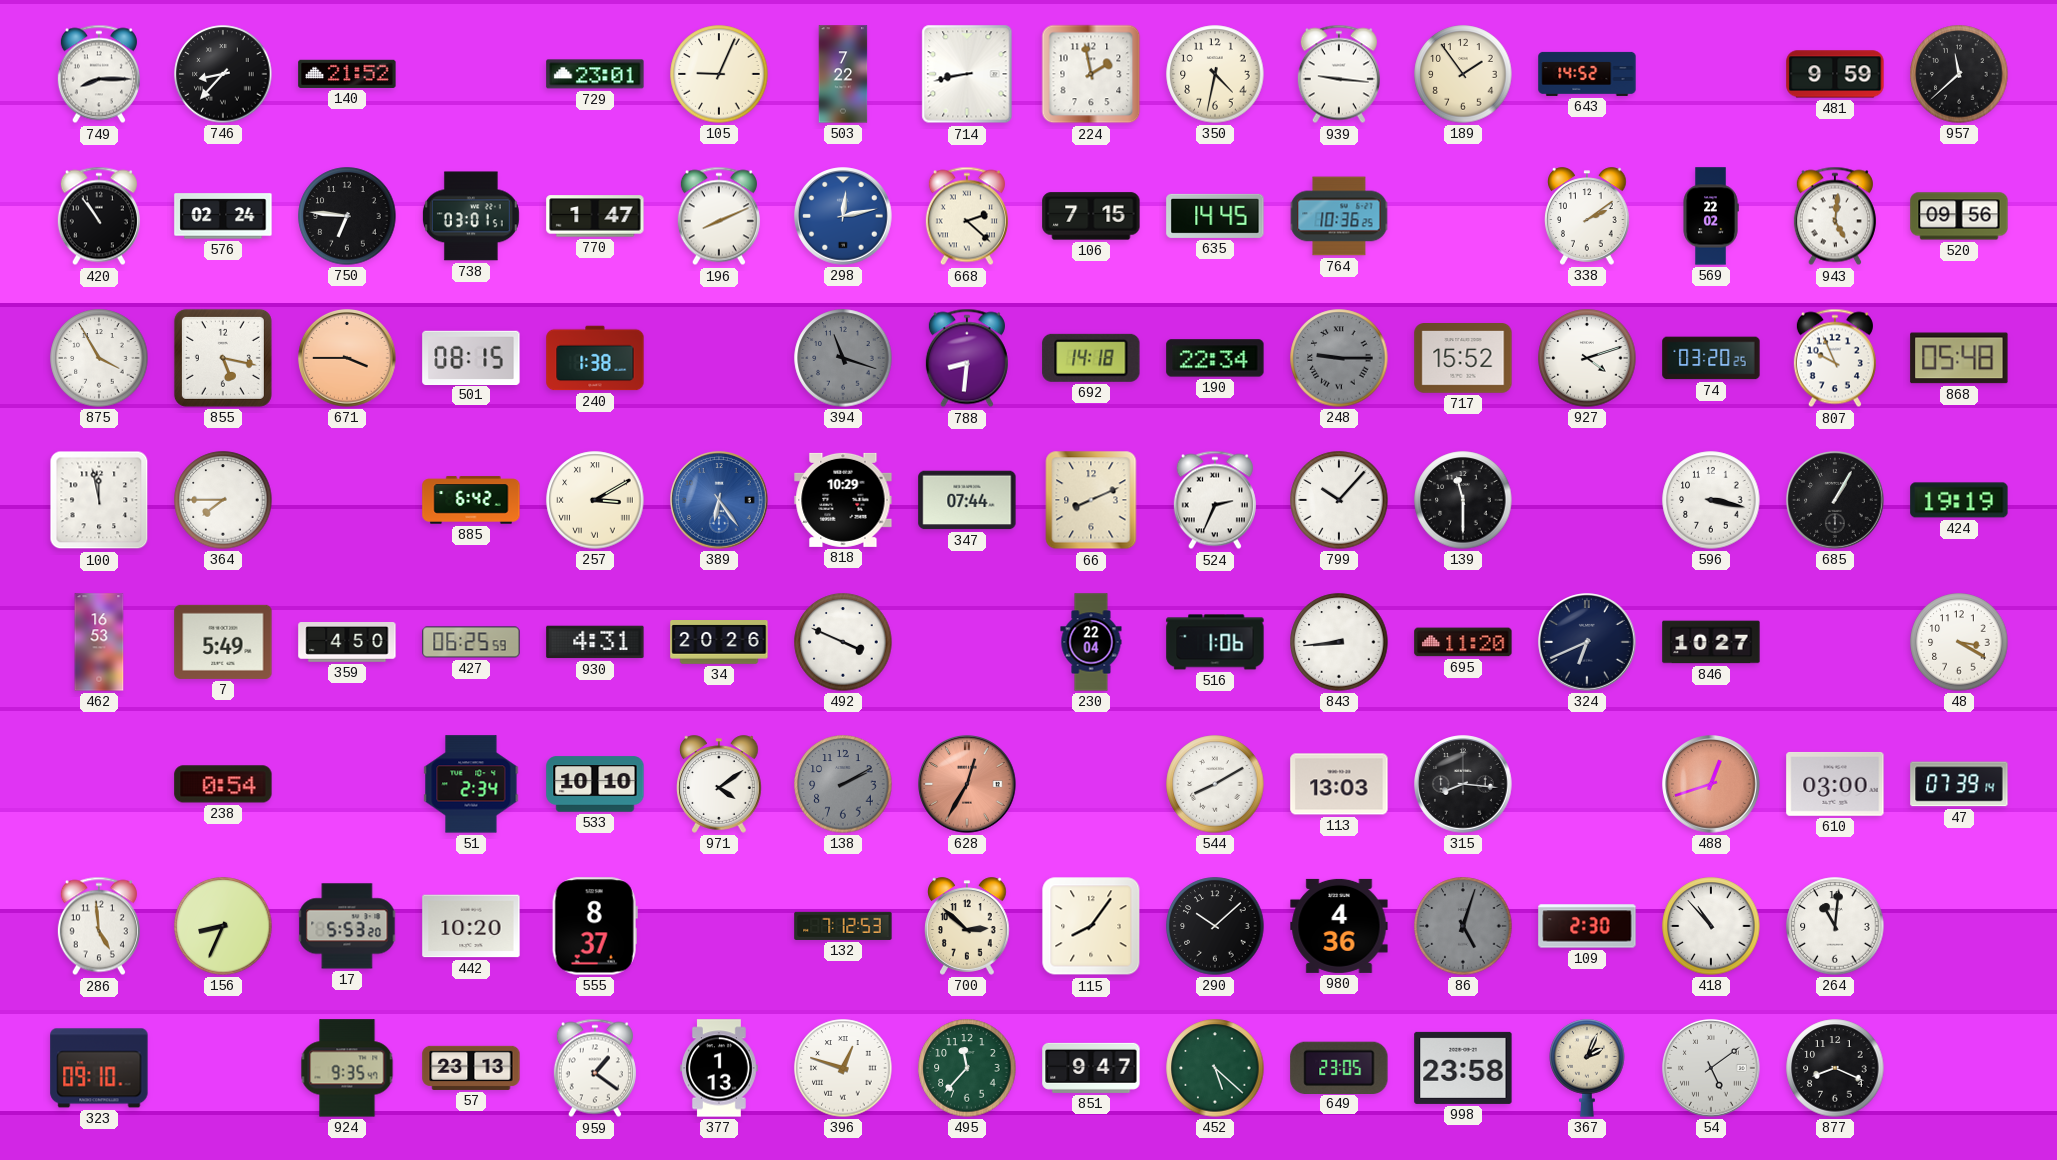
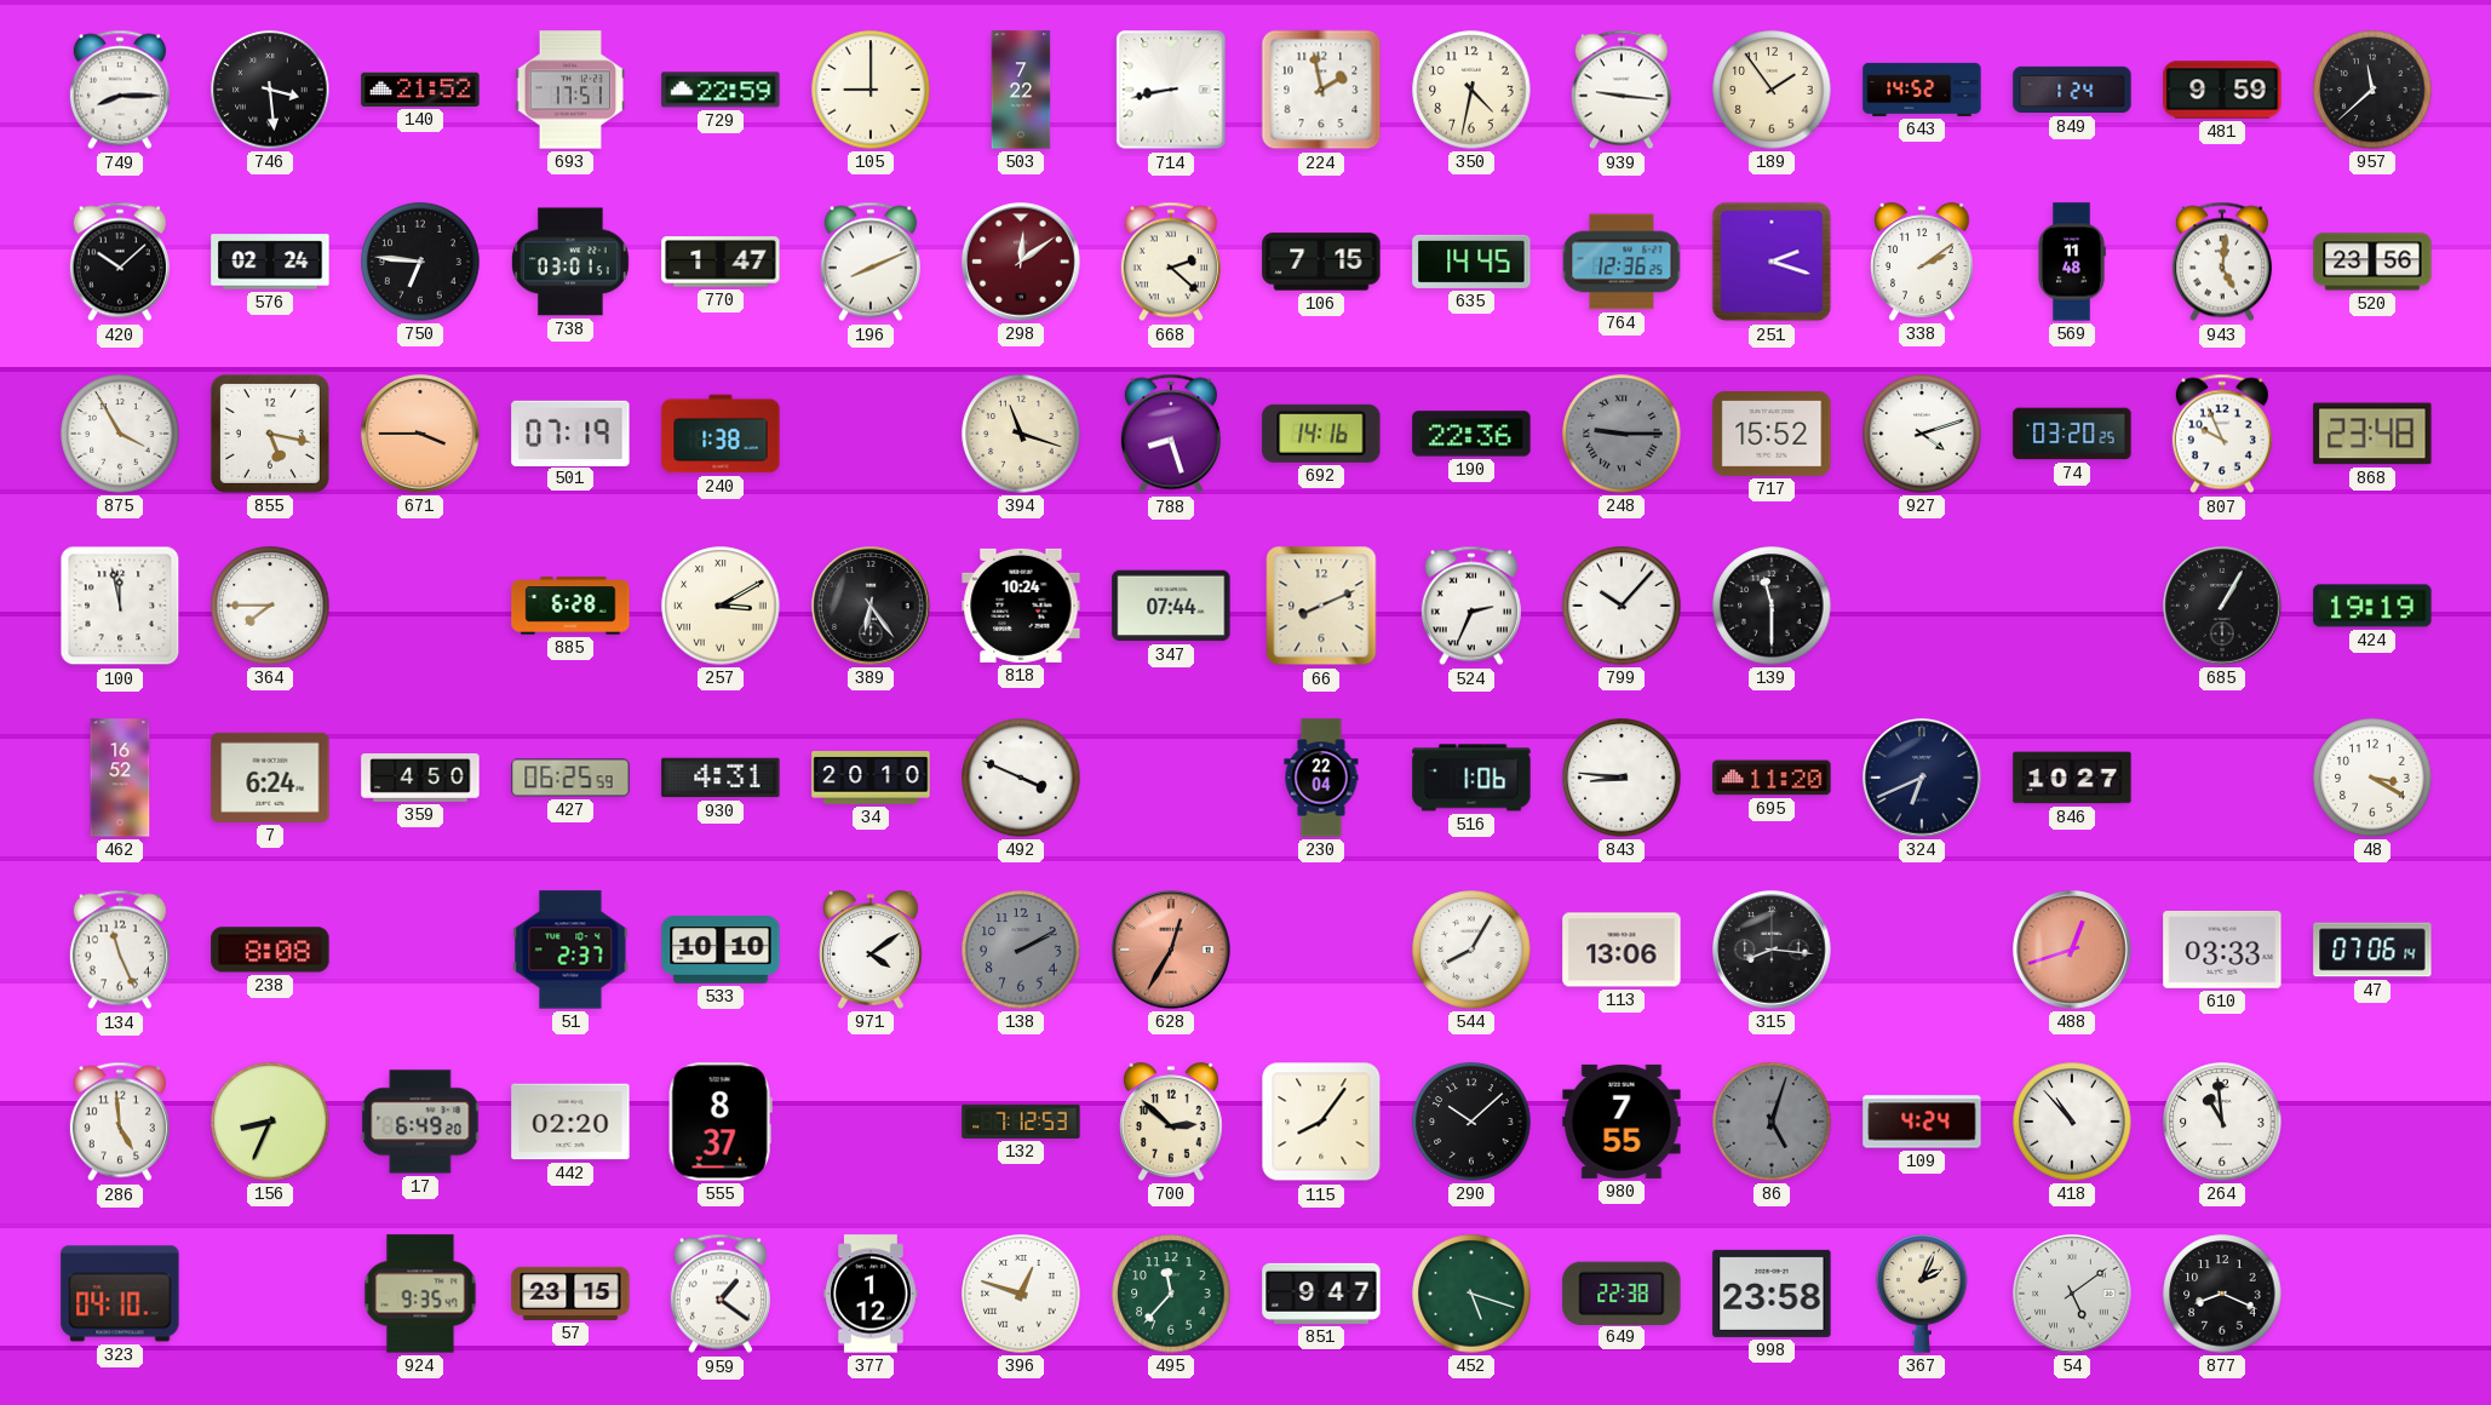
746: 8:37 -> 3:29 (270, 90)
693: none -> 17:51 (570, 90)
729: 23:01 -> 22:59 (721, 90)
105: 9:04 -> 9:00 (871, 90)
849: none -> 1:24 (2072, 90)
420: 10:54 -> 10:08 (120, 262)
298: 12:13 -> 12:09 (1021, 262)
298 dial: blue -> burgundy (1021, 262)
764: 10:36 -> 12:36 (1622, 262)
251: none -> 2:18 (1772, 262)
569: 22:02 -> 11:48 (2072, 262)
520: 09:56 -> 23:56 (2372, 262)
501: 08:15 -> 07:19 (570, 432)
394 dial: grey -> cream (1021, 434)
788: 8:31 -> 8:27 (1171, 434)
692: 14:18 -> 14:16 (1321, 434)
190: 22:34 -> 22:36 (1471, 434)
868: 05:48 -> 23:48 (2372, 434)
885: 6:42 -> 6:28 (570, 606)
389 dial: blue -> black (871, 606)
818: 10:29 -> 10:24 (1021, 606)
596: 3:17 -> none (1711, 500)
462: 16:53 -> 16:52 (120, 778)
7: 5:49 -> 6:24 (270, 778)
34: 20:26 -> 20:10 (871, 779)
843: 8:44 -> 8:46 (1622, 778)
134: none -> 11:26 (120, 950)
238: 0:54 -> 8:08 (270, 950)
51: 2:34 -> 2:37 (570, 950)
544: 8:10 -> 8:05 (1471, 950)
113: 13:03 -> 13:06 (1622, 950)
610: 03:00 -> 03:33 (2222, 950)
47: 07:39 -> 07:06 (2372, 950)
17: 5:53 -> 6:49 (420, 1122)
442: 10:20 -> 02:20 (570, 1122)
980: 4:36 -> 7:55 (1622, 1122)
109: 2:30 -> 4:24 (1922, 1122)
264: 11:01 -> 10:59 (2222, 1122)
323: 09:10 -> 04:10 (120, 1294)
57: 23:13 -> 23:15 (570, 1294)
377: 1:13 -> 1:12 (872, 1294)
452: 5:22 -> 5:18 (1471, 1294)
649: 23:05 -> 22:38 (1622, 1292)
